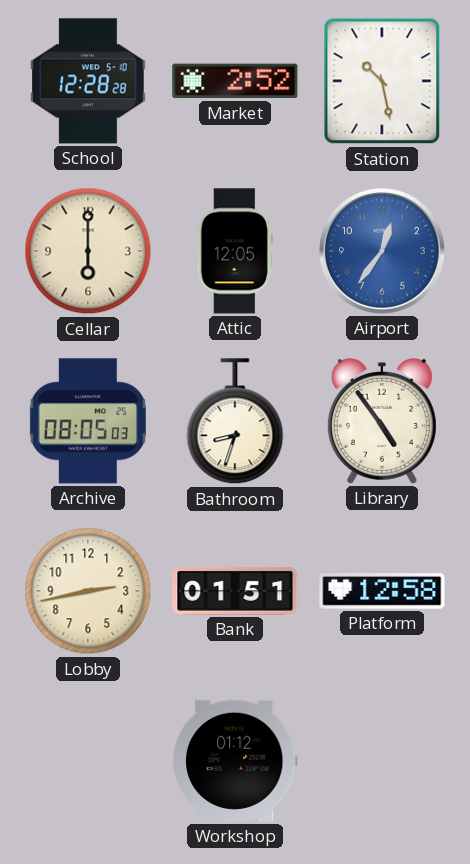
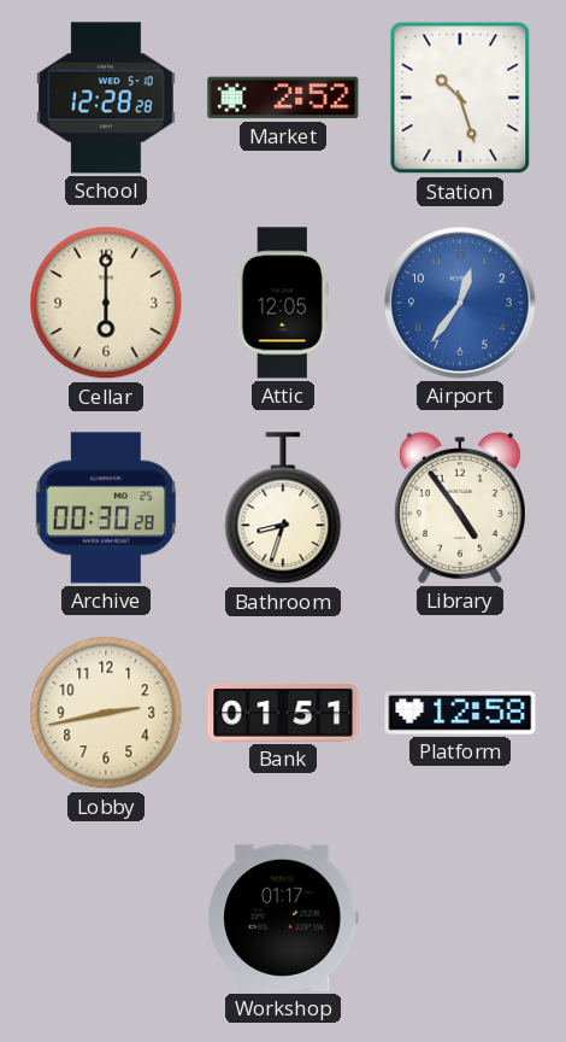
Station: 10:28 -> 10:27 (460, 98)
Archive: 08:05 -> 00:30 (106, 508)
Workshop: 01:12 -> 01:17 (283, 918)
